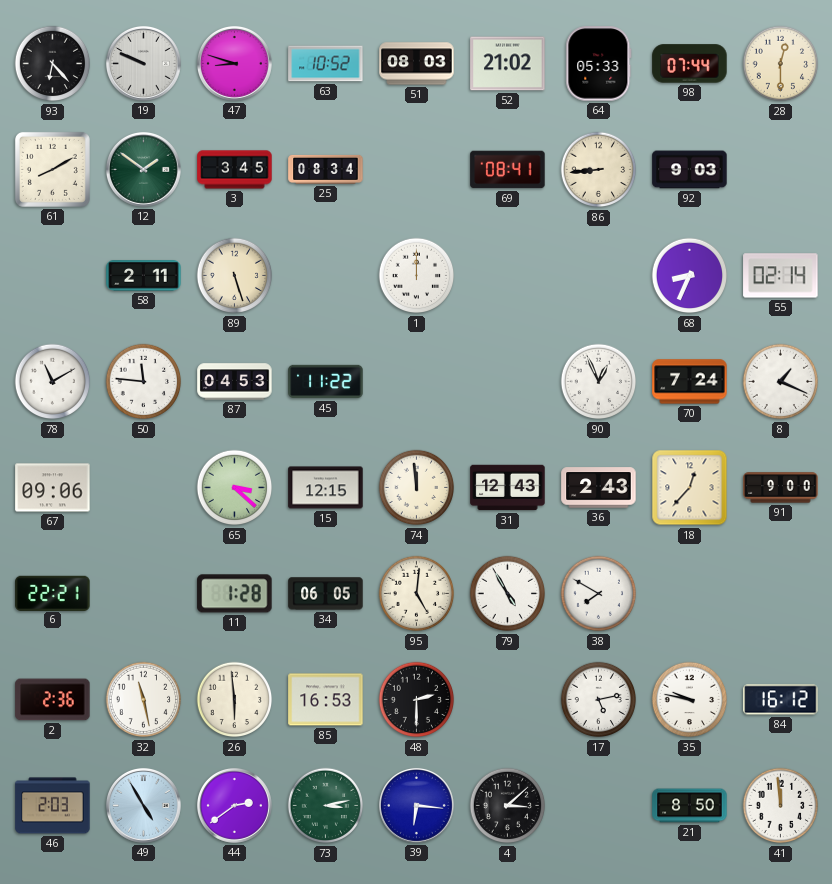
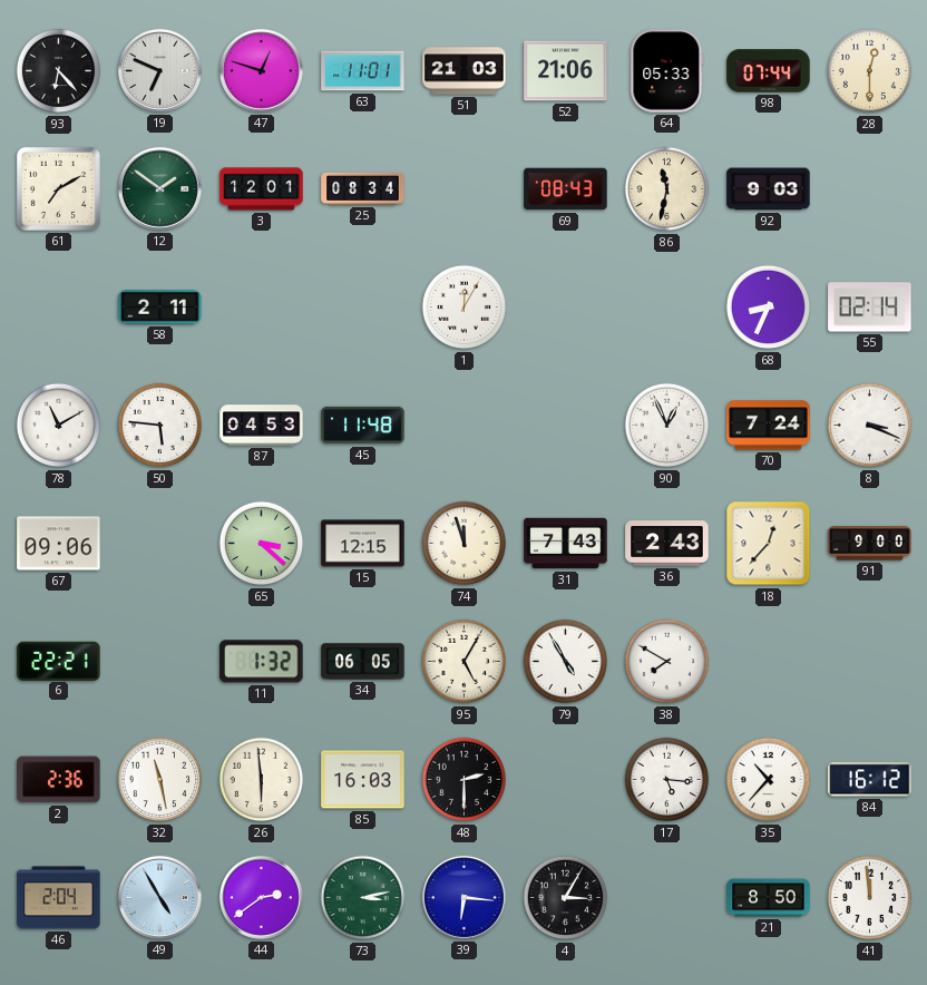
19: 9:49 -> 6:49 (159, 70)
47: 8:48 -> 12:48 (261, 70)
63: 10:52 -> 11:01 (363, 71)
51: 08:03 -> 21:03 (465, 71)
52: 21:02 -> 21:06 (566, 71)
61: 8:10 -> 7:10 (58, 188)
3: 3:45 -> 12:01 (262, 189)
69: 08:41 -> 08:43 (566, 189)
86: 8:44 -> 11:32 (667, 189)
89: 5:27 -> none (235, 276)
1: 12:00 -> 12:05 (465, 308)
50: 11:46 -> 5:46 (160, 426)
45: 11:22 -> 11:48 (363, 426)
8: 1:19 -> 3:19 (870, 426)
74: 11:59 -> 11:57 (465, 544)
31: 12:43 -> 7:43 (566, 544)
11: 1:28 -> 1:32 (262, 662)
95: 5:01 -> 5:05 (465, 662)
85: 16:53 -> 16:03 (363, 780)
17: 5:13 -> 5:16 (667, 780)
35: 9:47 -> 10:37 (769, 780)
46: 2:03 -> 2:04 (59, 898)
4: 3:08 -> 3:05 (566, 898)
